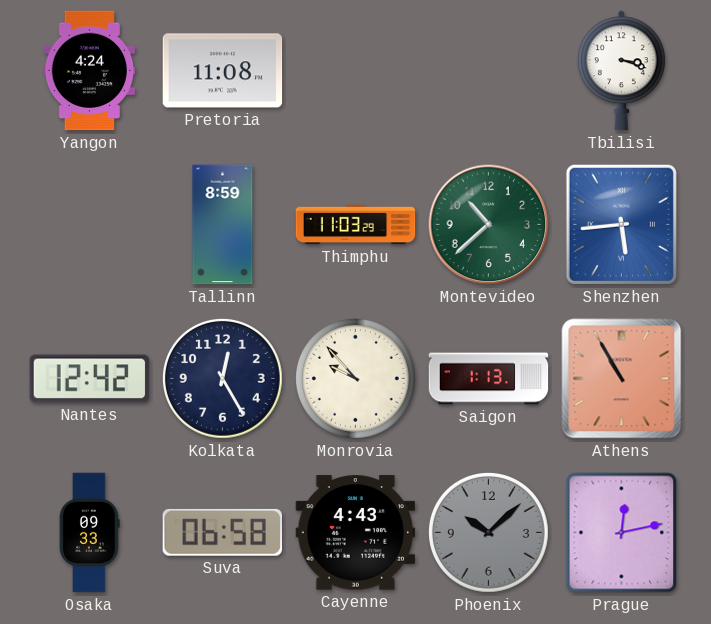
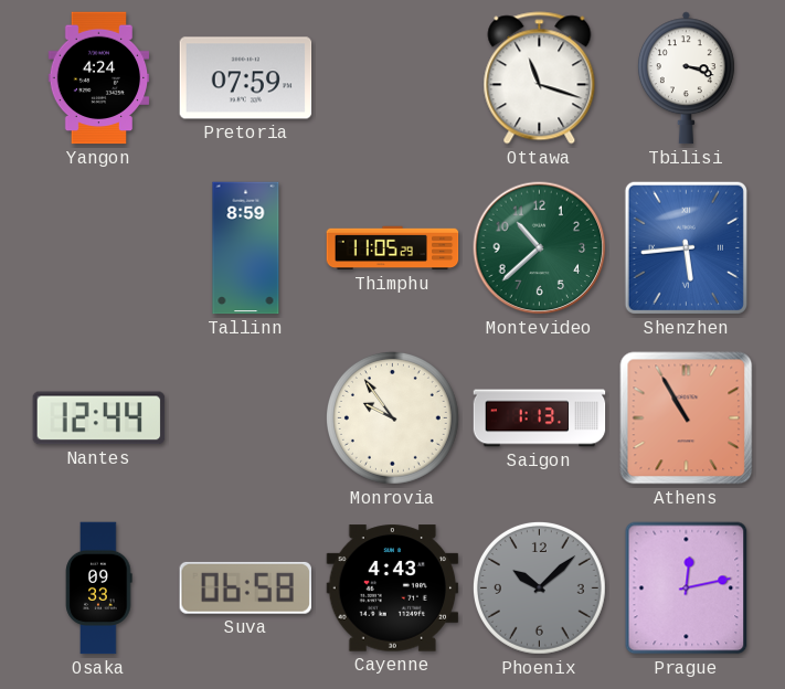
Pretoria: 11:08 -> 07:59 (246, 78)
Ottawa: none -> 11:18 (540, 78)
Thimphu: 11:03 -> 11:05 (393, 248)
Nantes: 12:42 -> 12:44 (99, 418)
Kolkata: 12:25 -> none (222, 378)
Monrovia: 9:53 -> 9:54 (392, 417)
